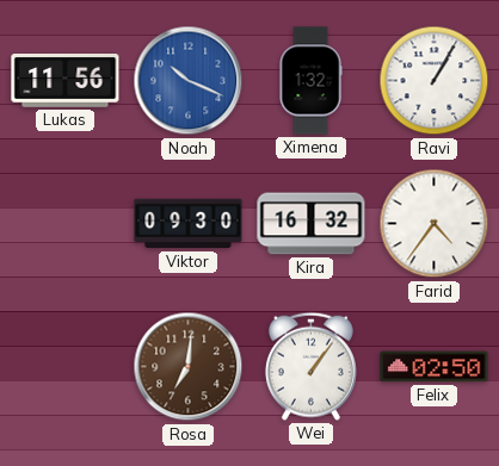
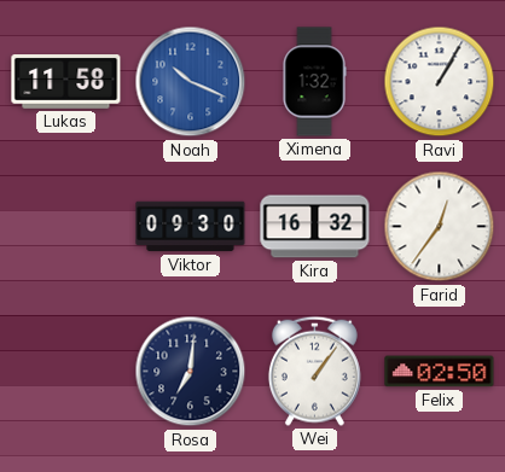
Lukas: 11:56 -> 11:58 (66, 82)
Farid: 4:36 -> 12:36 (440, 227)
Rosa dial: brown -> navy (191, 372)
